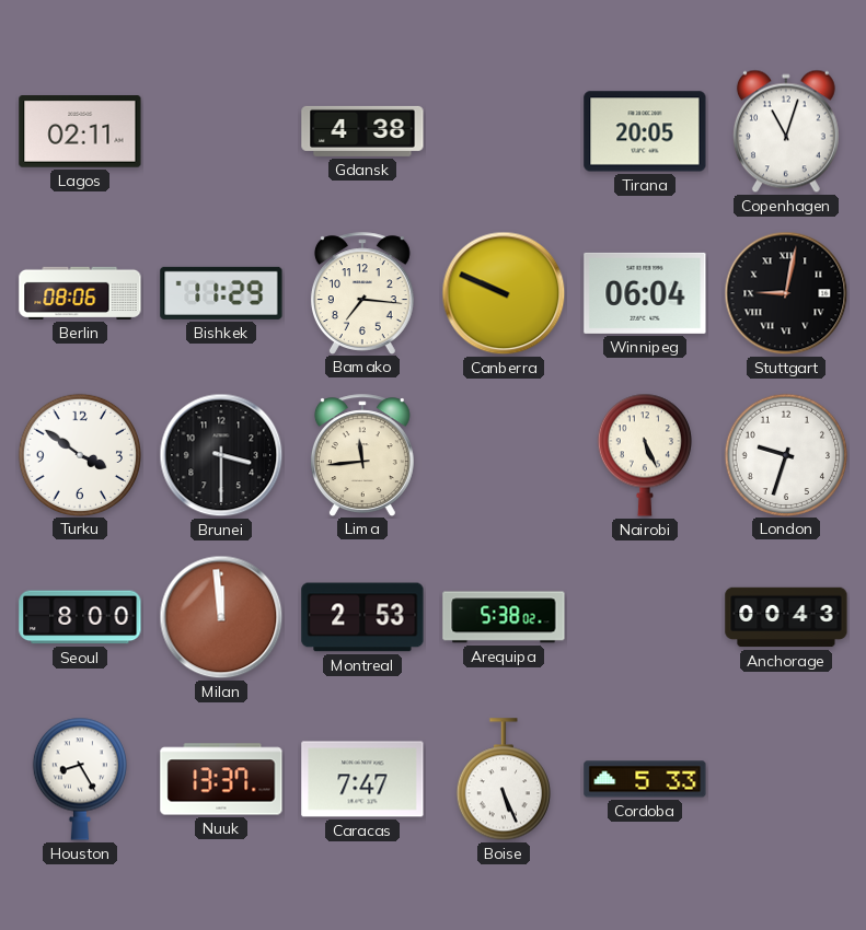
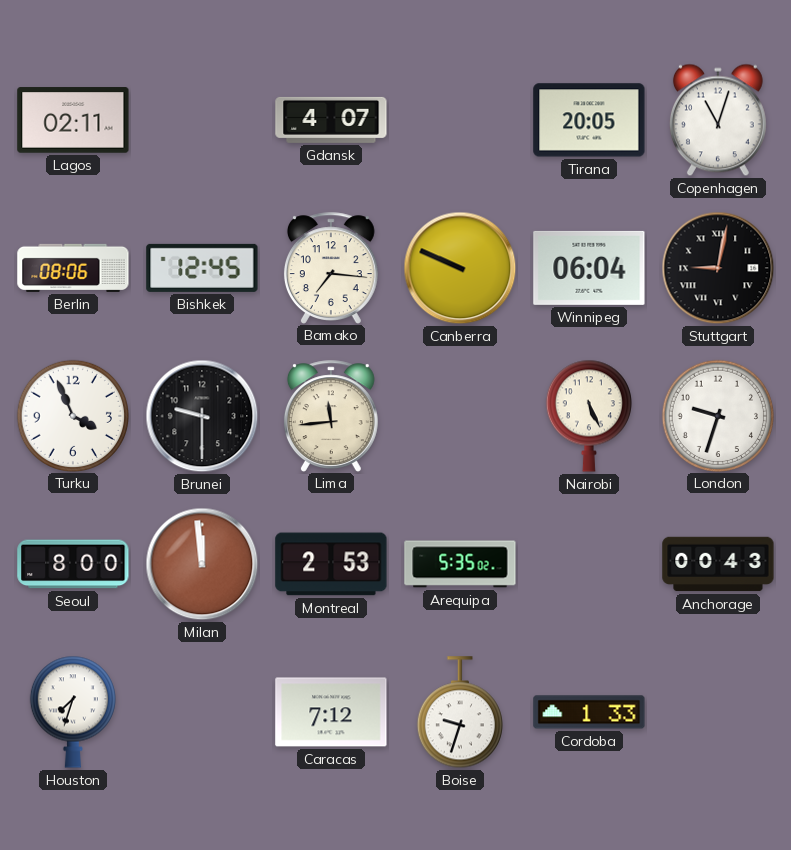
Gdansk: 4:38 -> 4:07 (331, 120)
Bishkek: 11:29 -> 12:45 (202, 268)
Turku: 3:51 -> 3:56 (72, 415)
Brunei: 3:30 -> 9:30 (202, 416)
Arequipa: 5:38 -> 5:35 (460, 564)
Houston: 8:25 -> 7:33 (73, 712)
Nuuk: 13:37 -> none (221, 779)
Caracas: 7:47 -> 7:12 (331, 712)
Boise: 5:26 -> 9:33 (460, 713)
Cordoba: 5:33 -> 1:33 (589, 712)
